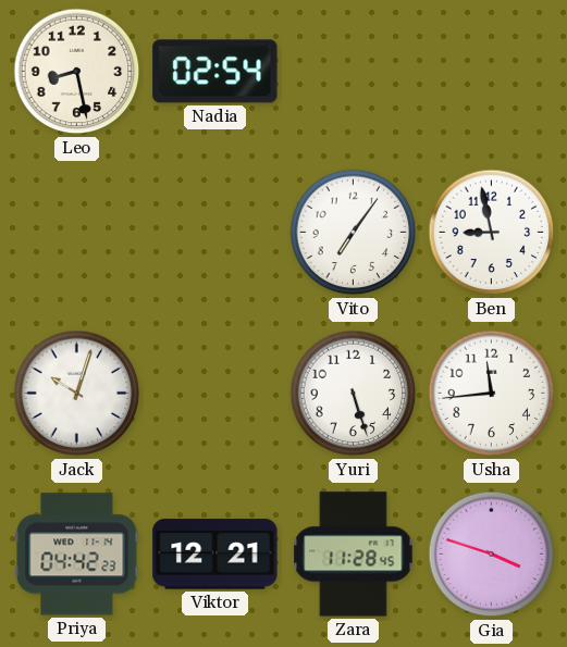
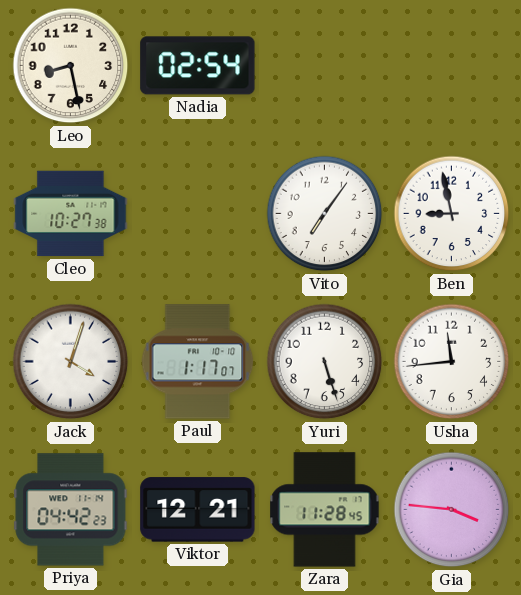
Cleo: none -> 10:27 (71, 214)
Jack: 10:03 -> 4:03 (71, 362)
Paul: none -> 1:17 (198, 362)
Gia: 3:48 -> 3:46 (452, 510)
